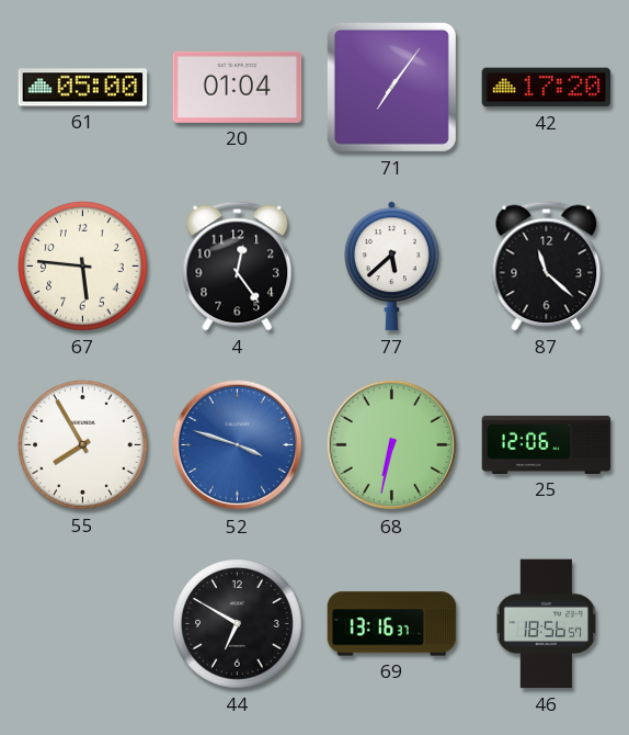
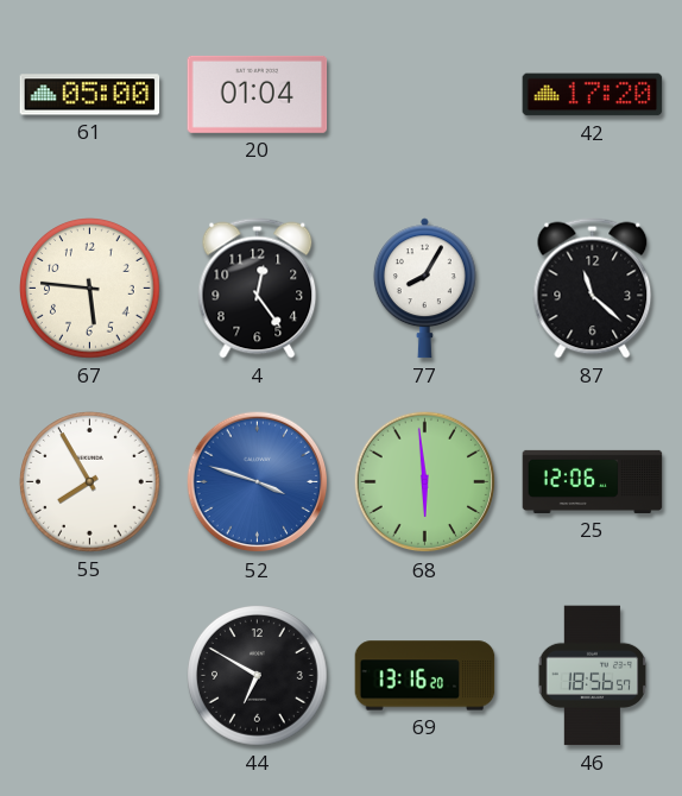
71: 7:06 -> none (391, 87)
77: 5:38 -> 8:05 (424, 289)
68: 6:32 -> 5:59 (425, 482)
69: 13:16:37 -> 13:16:20 (425, 676)
